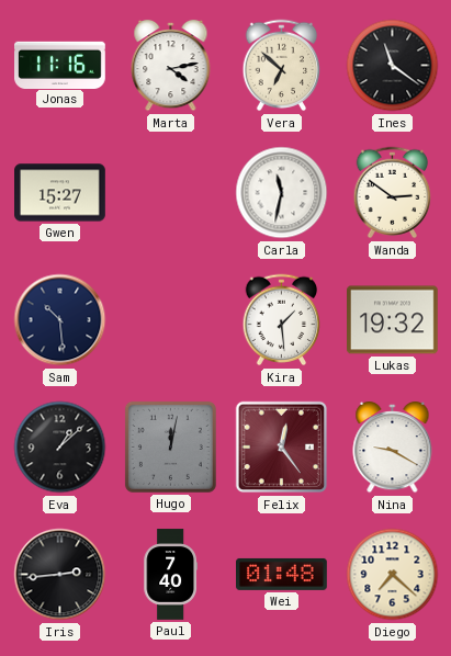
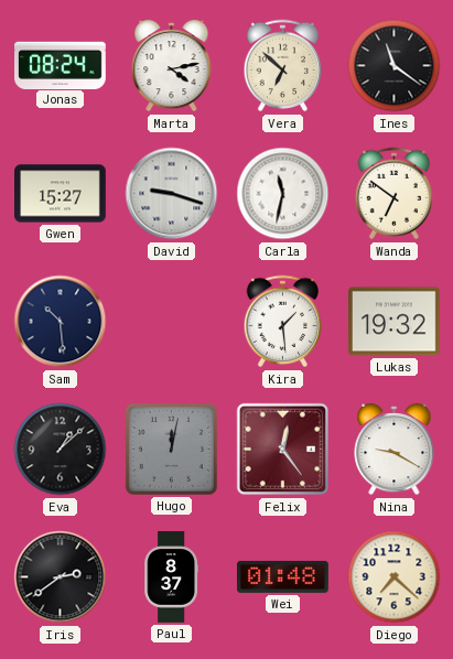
Jonas: 11:16 -> 08:24 (61, 65)
David: none -> 9:18 (172, 194)
Wanda: 2:51 -> 6:51 (395, 194)
Iris: 2:44 -> 2:39 (61, 577)
Paul: 7:40 -> 8:37 (171, 577)
